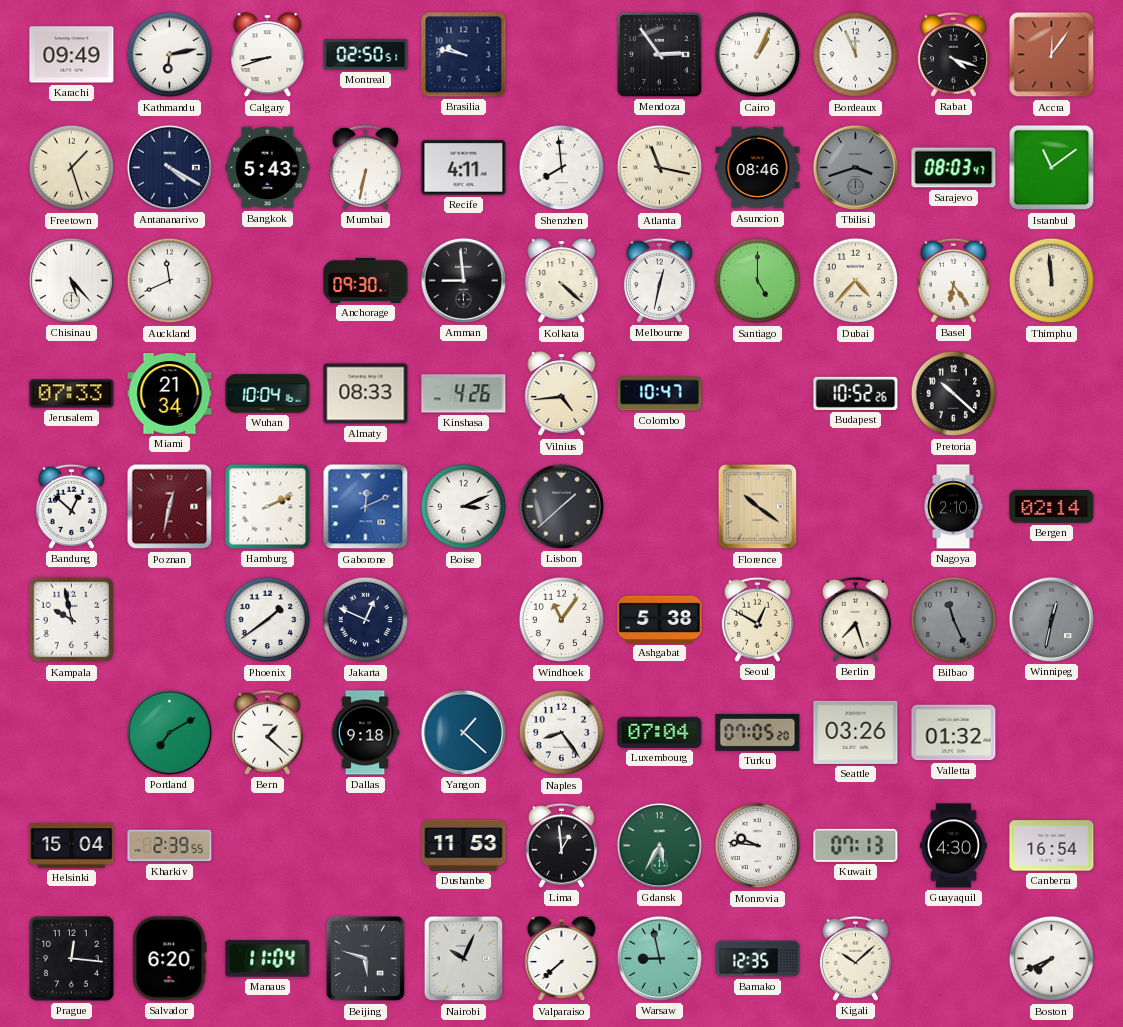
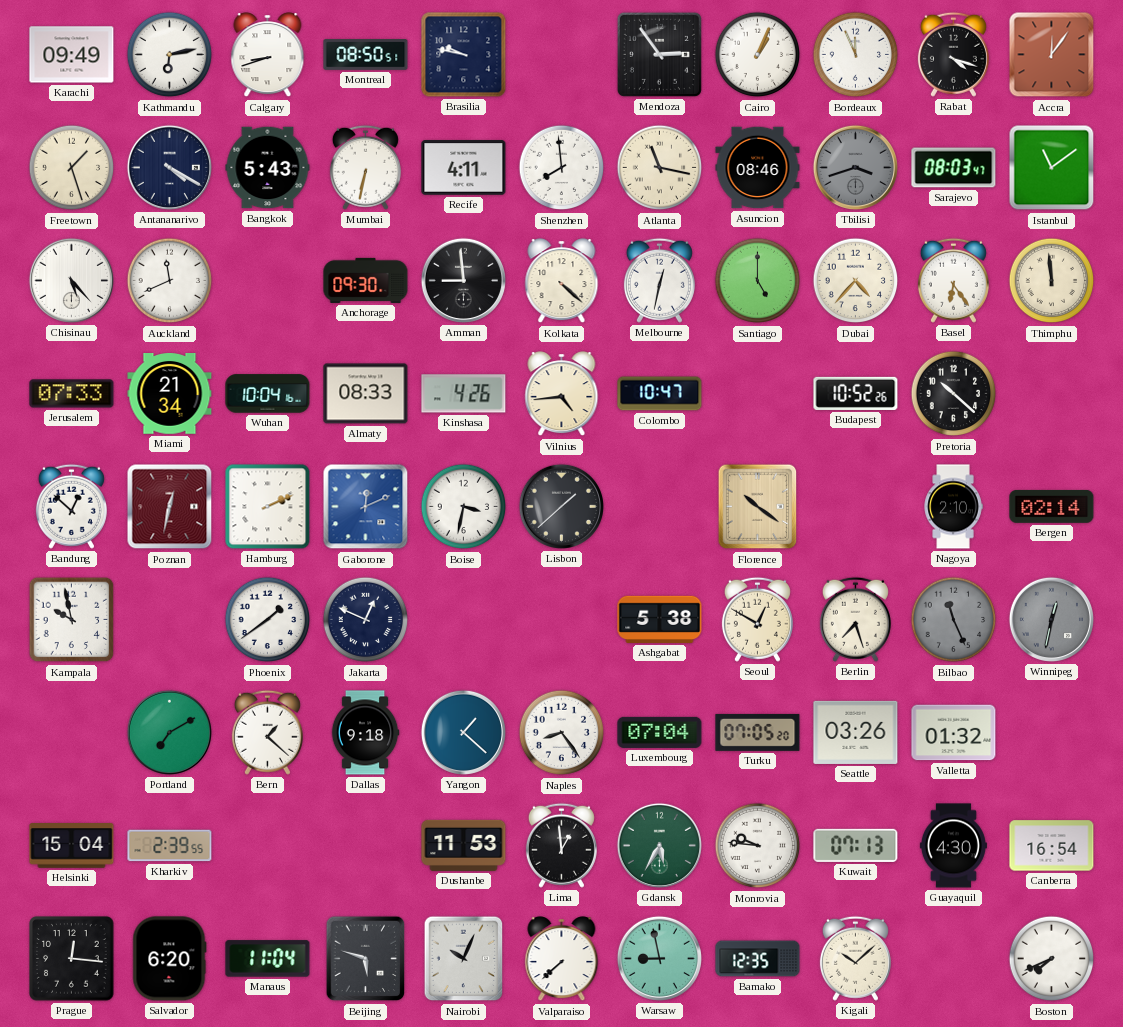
Montreal: 02:50 -> 08:50 (366, 55)
Boise: 3:11 -> 3:32 (464, 507)
Windhoek: 11:06 -> none (562, 620)
